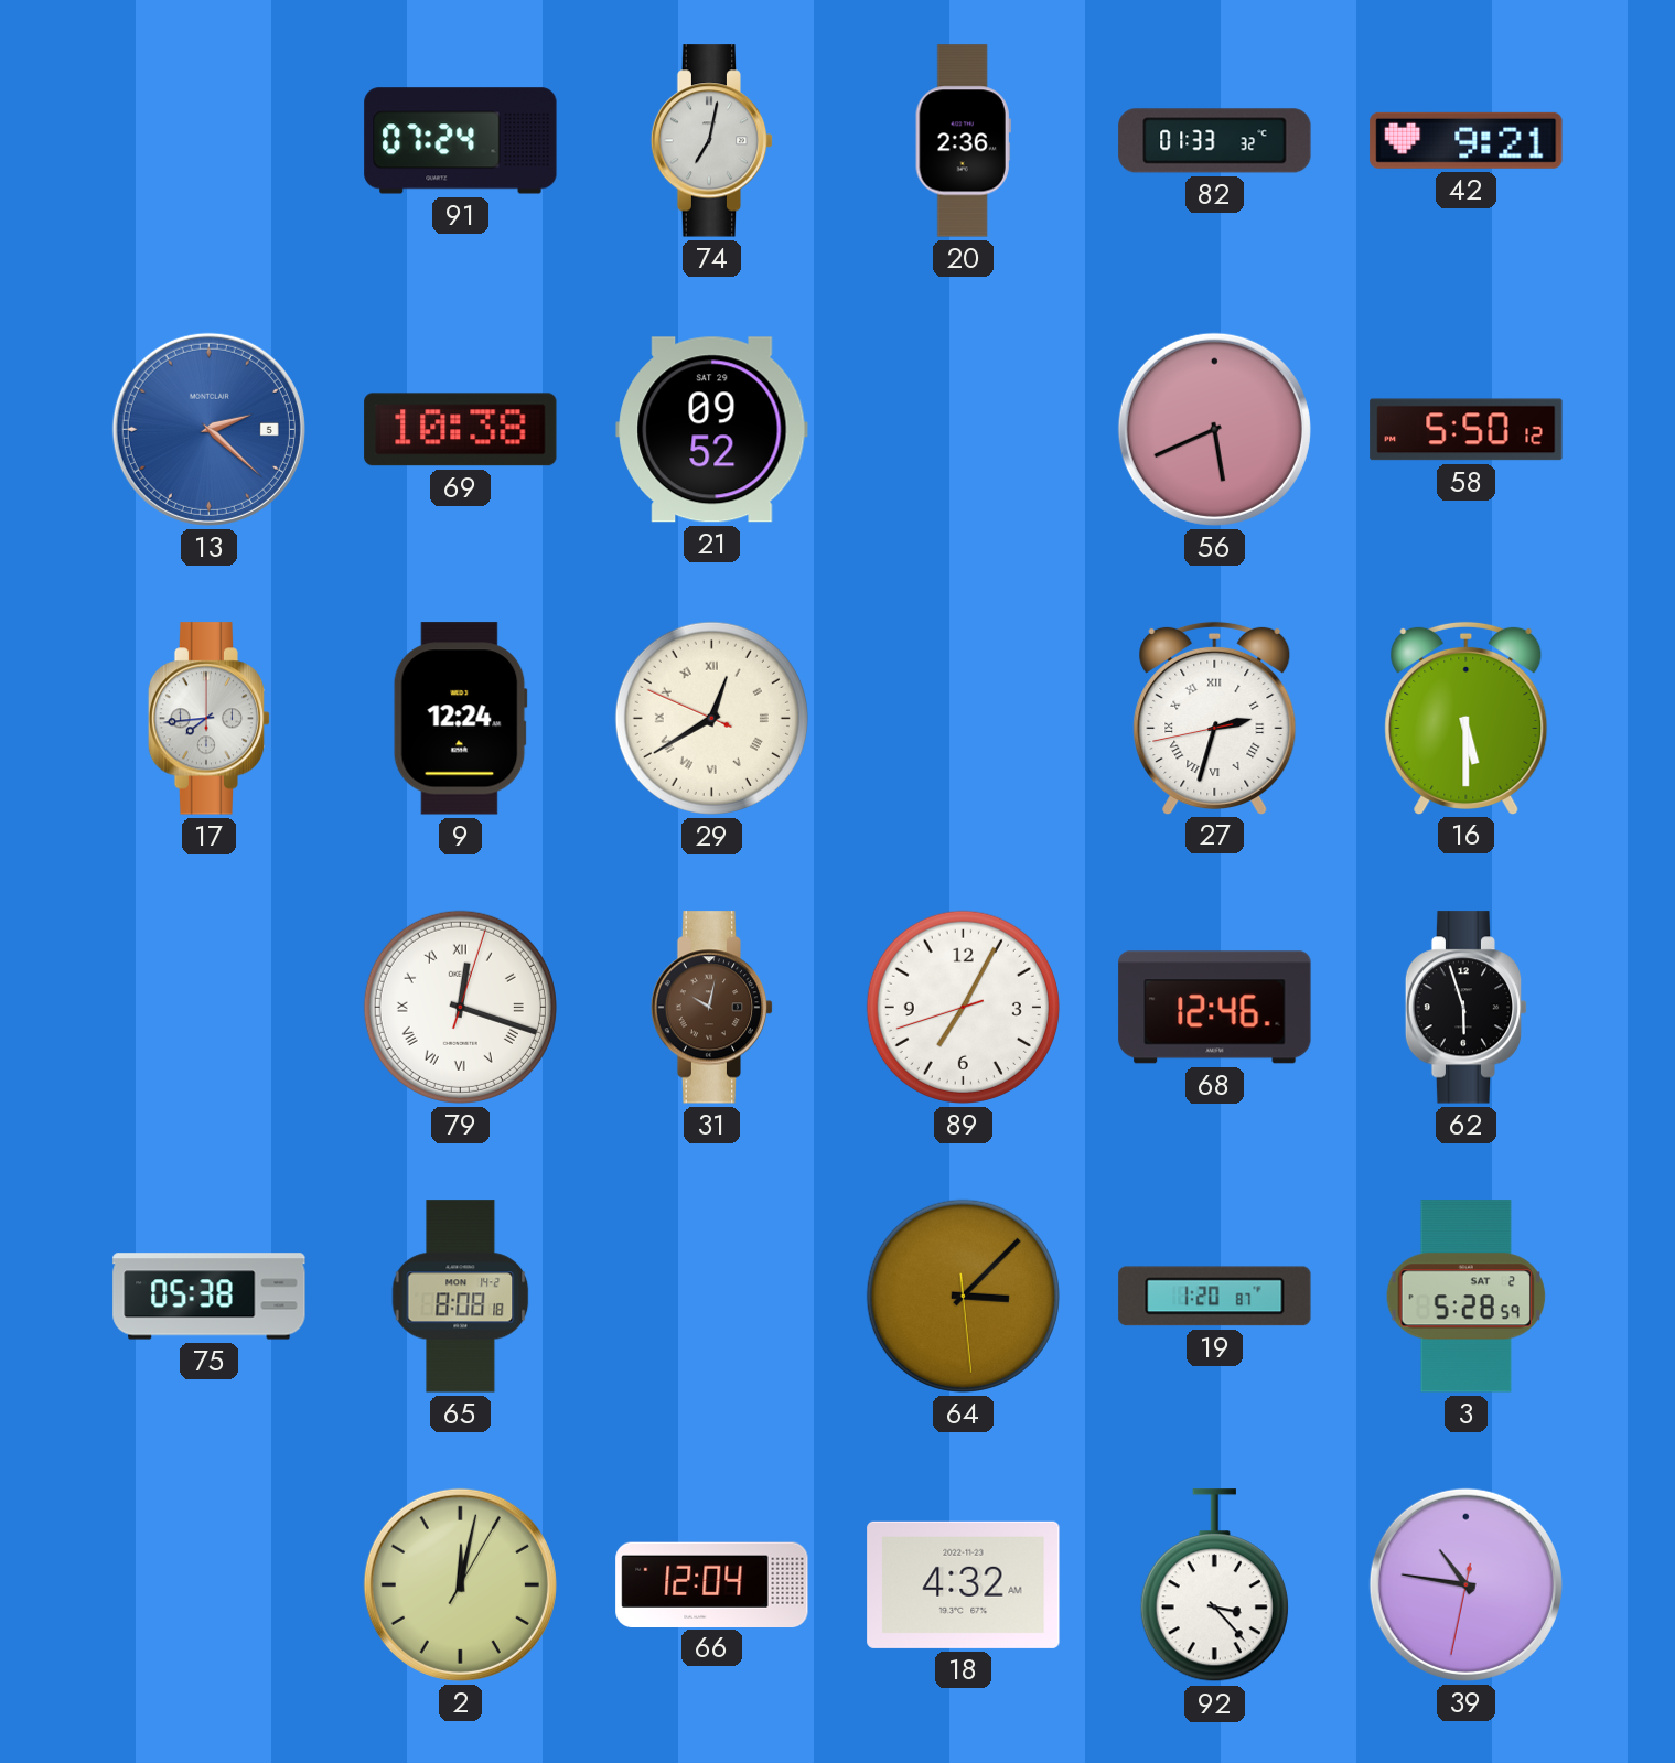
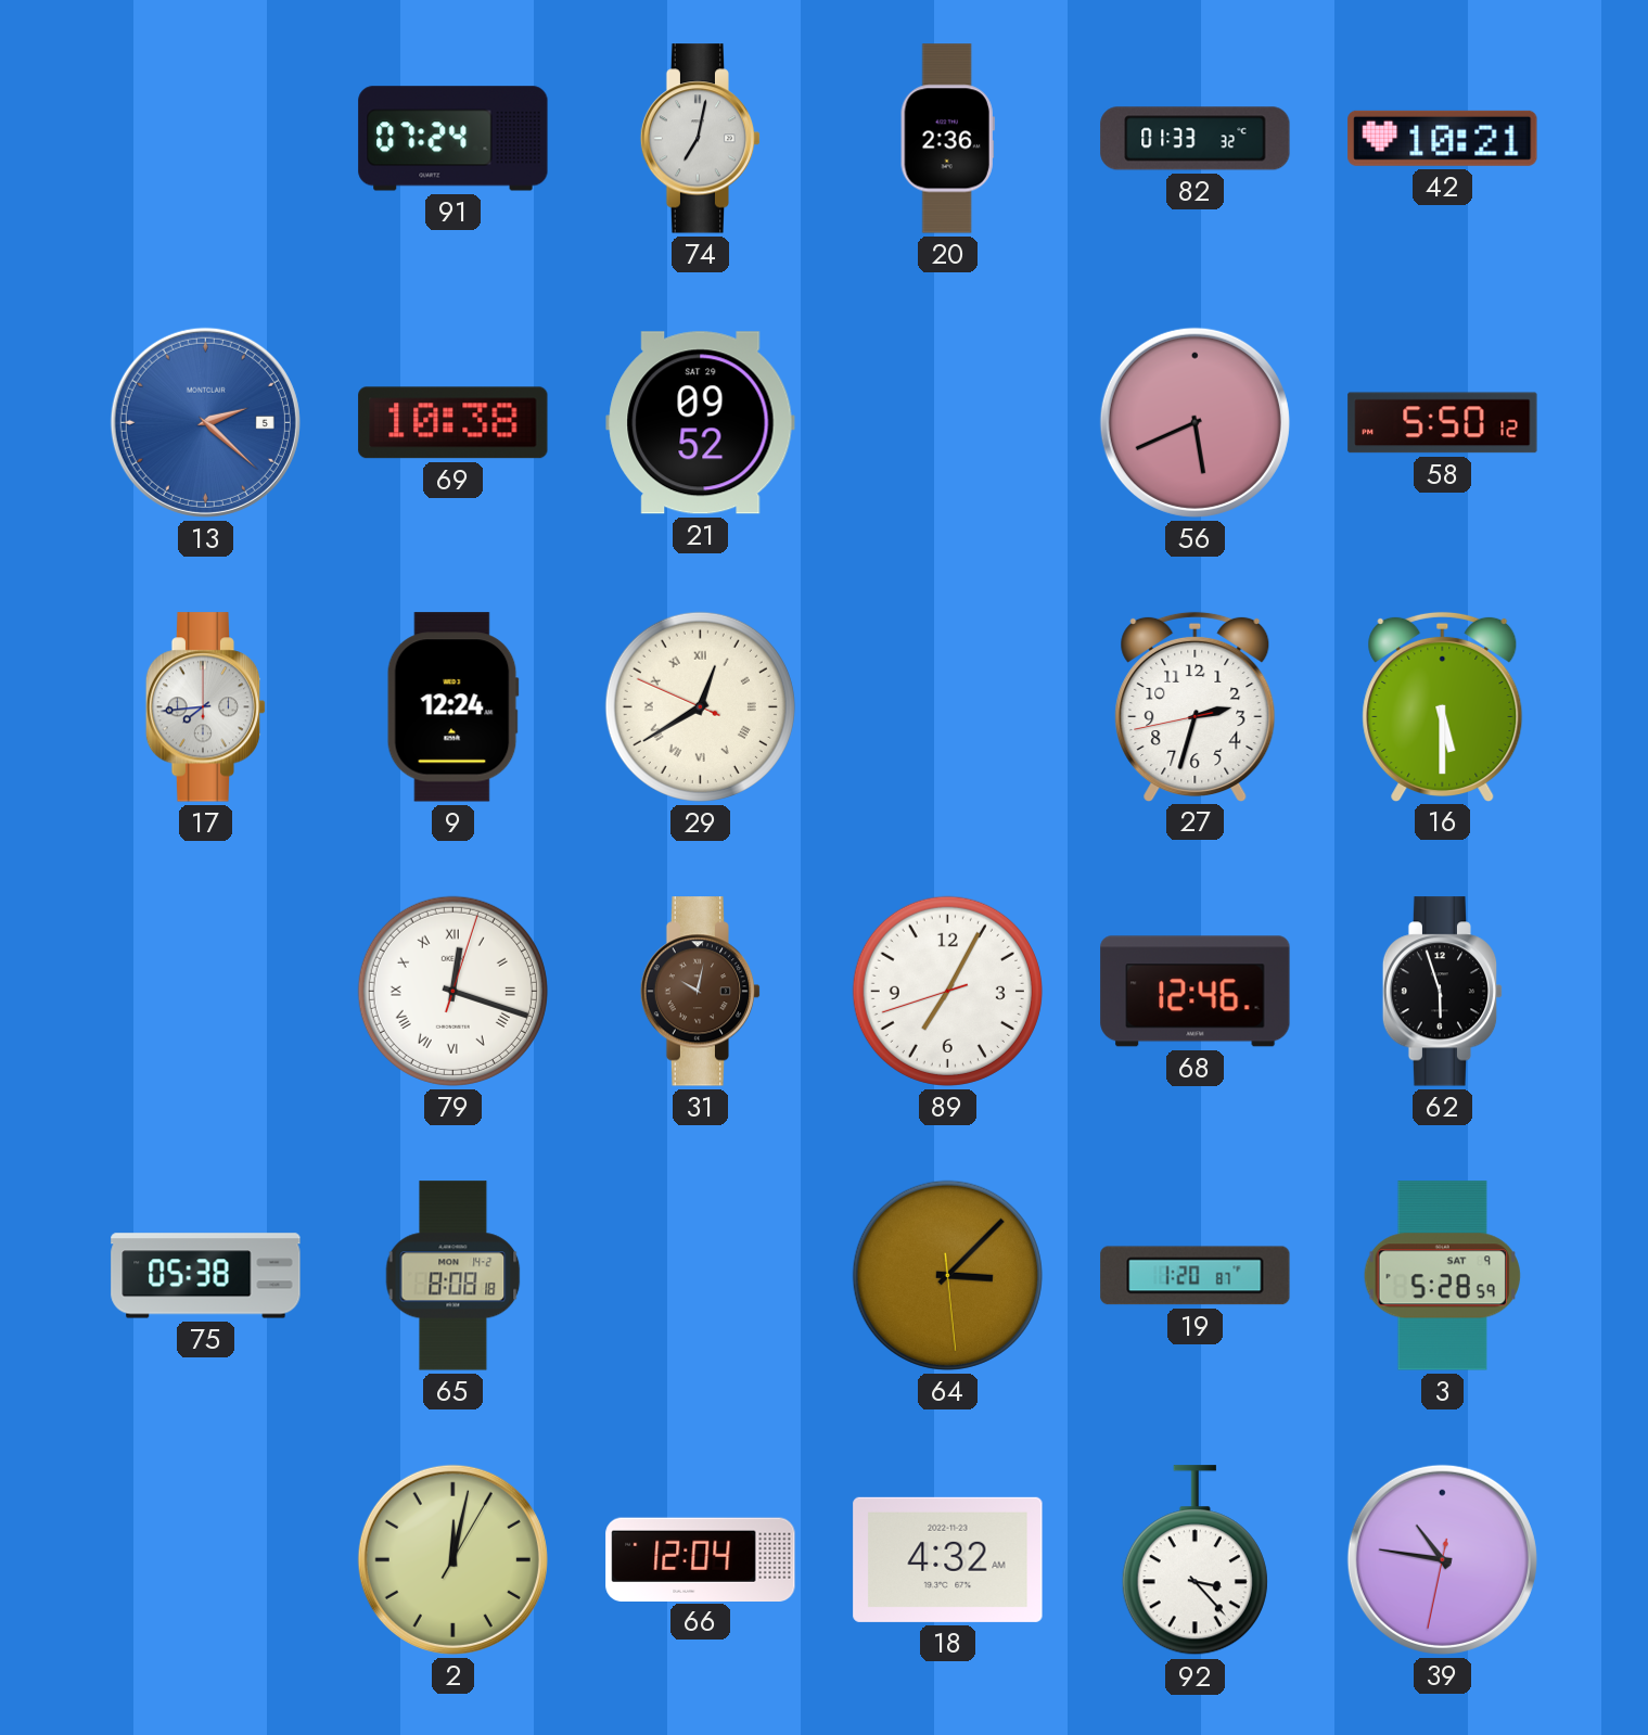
42: 9:21 -> 10:21 (1443, 138)
27 numerals: Roman -> Arabic (1196, 706)
3 date: SAT 2 -> SAT 9 (1442, 1276)
